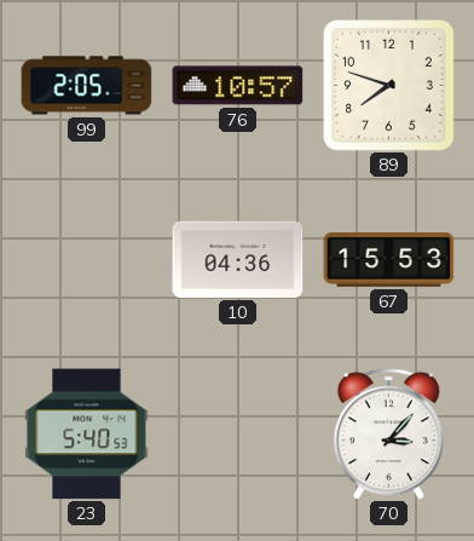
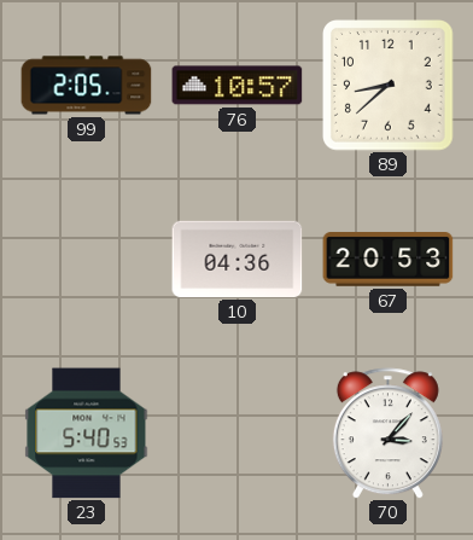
89: 7:48 -> 8:38 (389, 86)
67: 15:53 -> 20:53 (389, 260)
